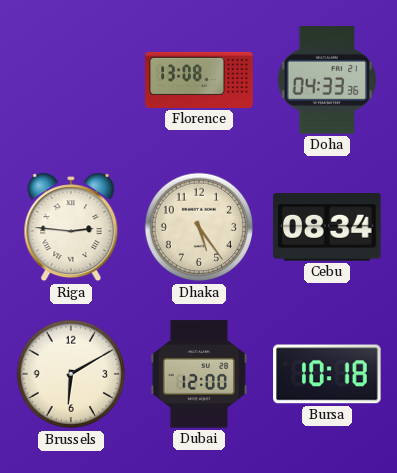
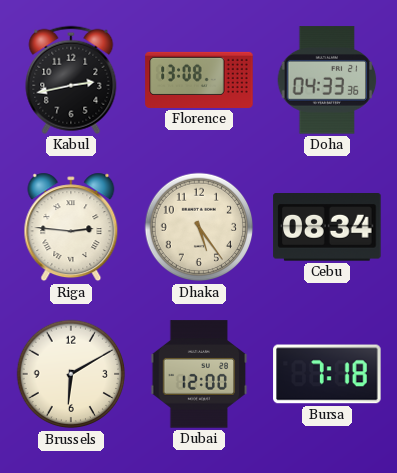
Kabul: none -> 2:43 (71, 80)
Bursa: 10:18 -> 7:18 (327, 374)
